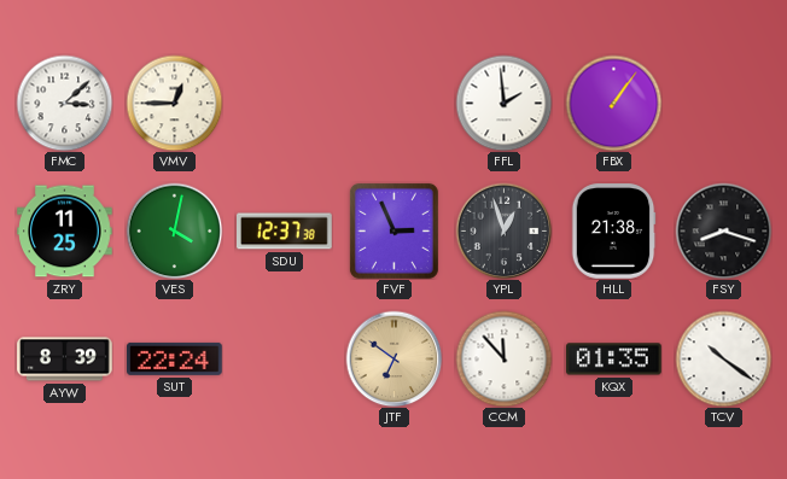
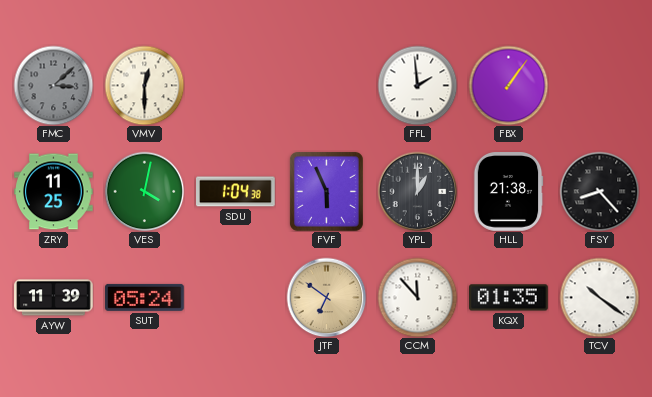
FMC dial: white -> grey (53, 85)
VMV: 12:45 -> 12:30 (144, 85)
SDU: 12:37 -> 1:04 (236, 192)
FVF: 2:56 -> 5:56 (326, 191)
YPL: 12:57 -> 1:00 (417, 191)
FSY: 8:18 -> 8:23 (599, 191)
AYW: 8:39 -> 11:39 (54, 298)
SUT: 22:24 -> 05:24 (145, 297)
